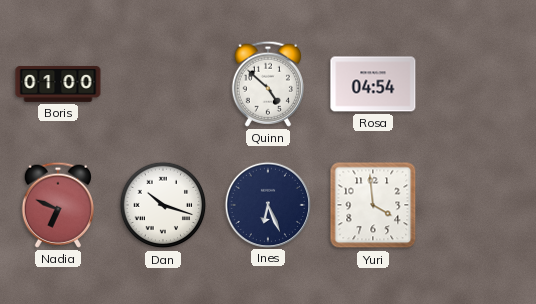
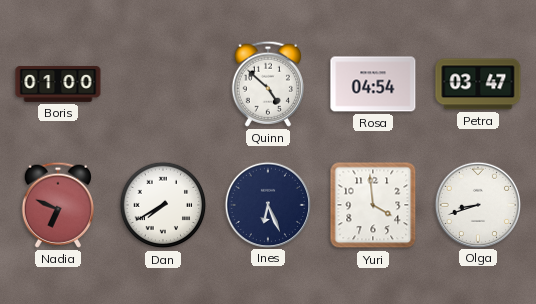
Petra: none -> 03:47 (478, 84)
Dan: 10:18 -> 7:40 (163, 205)
Olga: none -> 8:42 (477, 204)
